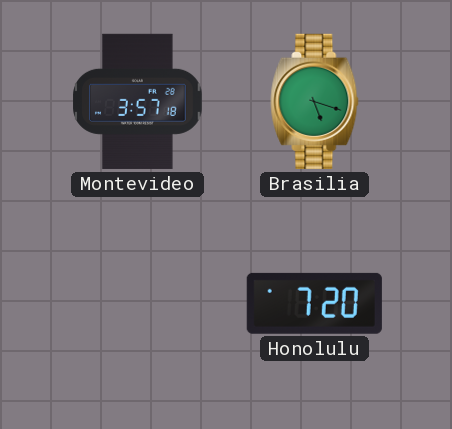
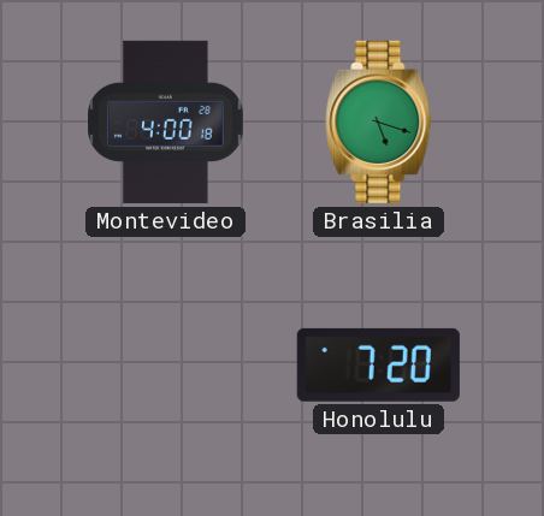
Montevideo: 3:57 -> 4:00 (166, 121)
